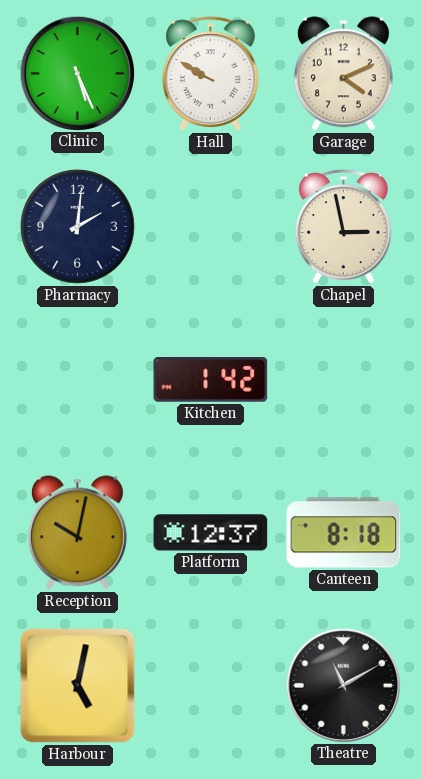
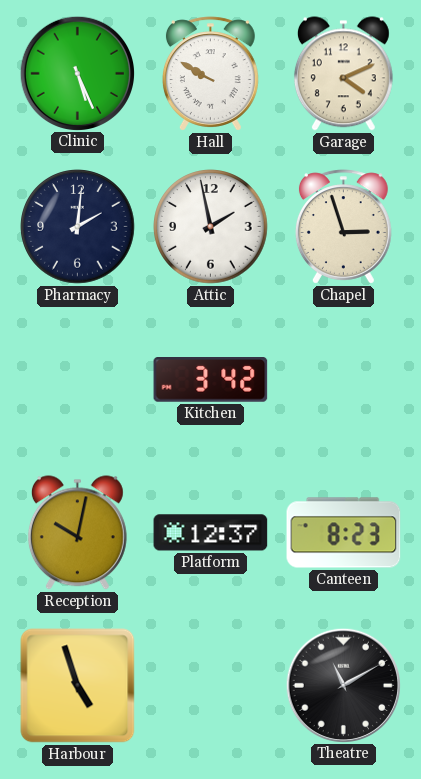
Attic: none -> 1:58 (211, 227)
Chapel: 2:58 -> 2:57 (343, 227)
Kitchen: 1:42 -> 3:42 (211, 380)
Canteen: 8:18 -> 8:23 (344, 533)
Harbour: 5:02 -> 4:57 (78, 686)
